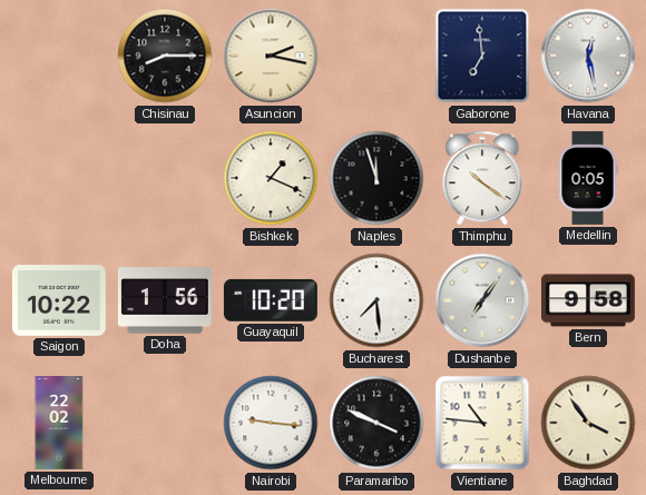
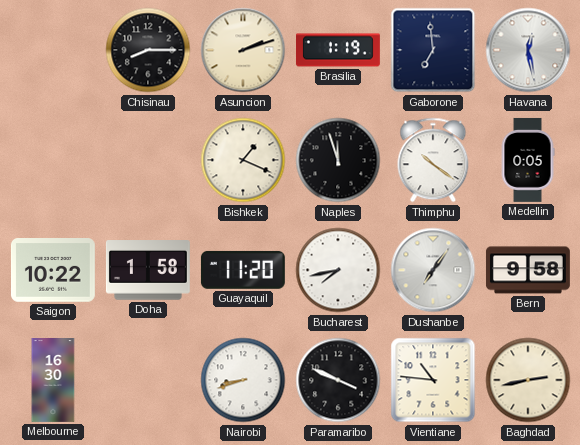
Asuncion: 2:17 -> 2:12 (243, 50)
Brasilia: none -> 1:19 (339, 50)
Doha: 1:56 -> 1:58 (148, 270)
Guayaquil: 10:20 -> 11:20 (243, 270)
Bucharest: 7:29 -> 7:43 (338, 270)
Melbourne: 22:02 -> 16:30 (53, 381)
Nairobi: 9:16 -> 8:42 (243, 380)
Baghdad: 3:54 -> 2:43 (528, 380)
